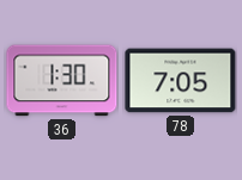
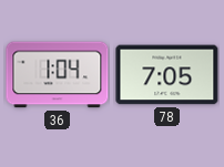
36: 1:30 -> 1:04 (58, 75)
